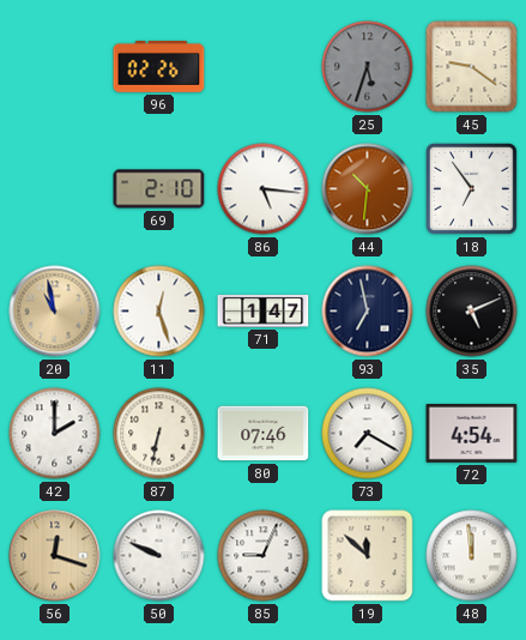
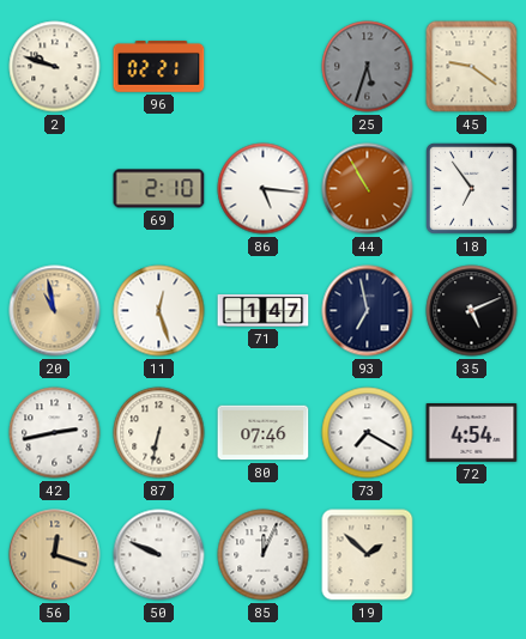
2: none -> 9:48 (55, 67)
96: 02:26 -> 02:21 (159, 67)
44: 10:31 -> 10:55 (368, 189)
42: 2:00 -> 2:43 (55, 433)
85: 9:04 -> 12:04 (264, 555)
19: 11:52 -> 1:52 (368, 555)
48: 11:59 -> none (472, 556)
